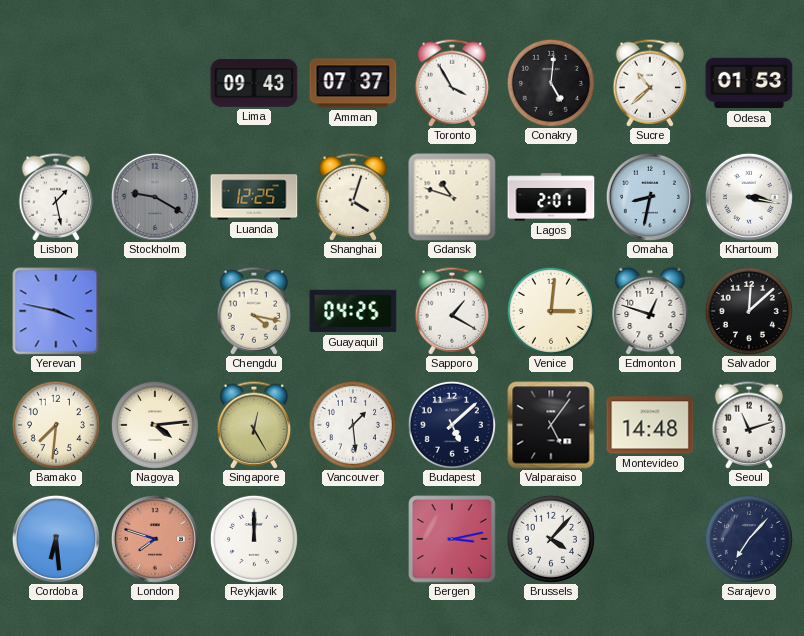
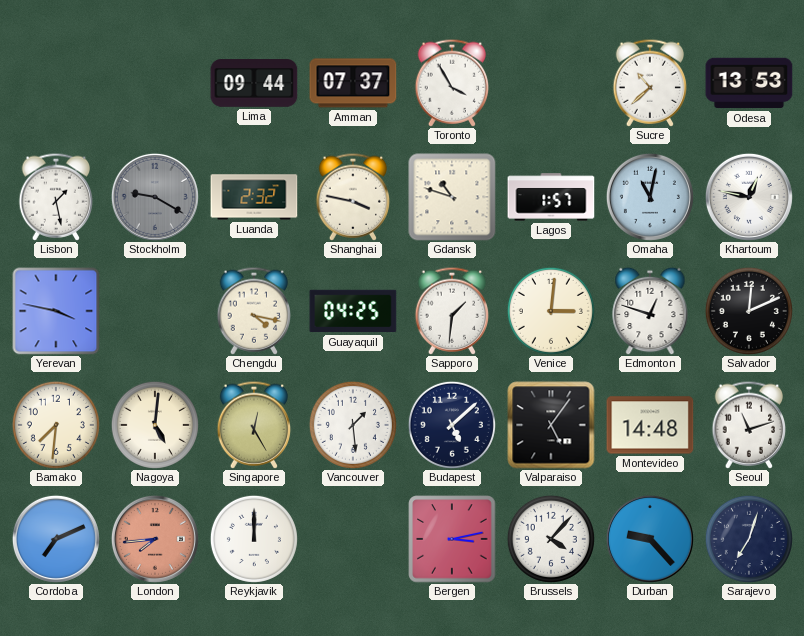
Lima: 09:43 -> 09:44 (254, 83)
Conakry: 5:01 -> none (551, 83)
Odesa: 01:53 -> 13:53 (749, 83)
Luanda: 12:25 -> 2:32 (254, 197)
Shanghai: 4:03 -> 3:47 (353, 197)
Lagos: 2:01 -> 1:57 (551, 197)
Omaha: 8:32 -> 11:02 (650, 197)
Khartoum: 3:17 -> 12:47 (749, 197)
Sapporo: 1:20 -> 1:31 (452, 311)
Salvador: 12:08 -> 12:11 (749, 311)
Nagoya: 4:14 -> 5:01 (155, 425)
Cordoba: 6:29 -> 7:11 (56, 539)
London: 7:48 -> 7:44 (155, 539)
Durban: none -> 9:23 (650, 539)
Sarajevo: 7:07 -> 7:03 (749, 539)
